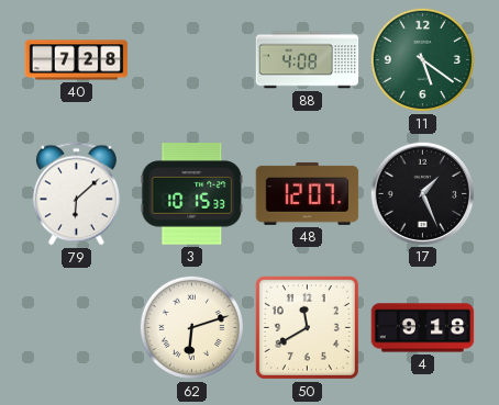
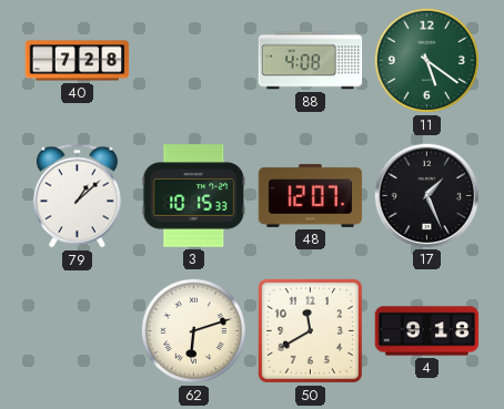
79: 6:08 -> 1:08 (77, 196)
